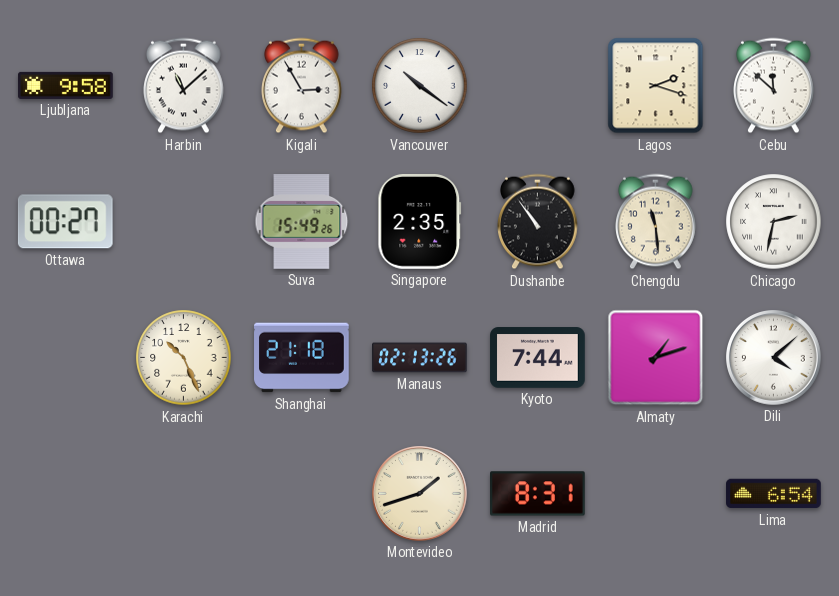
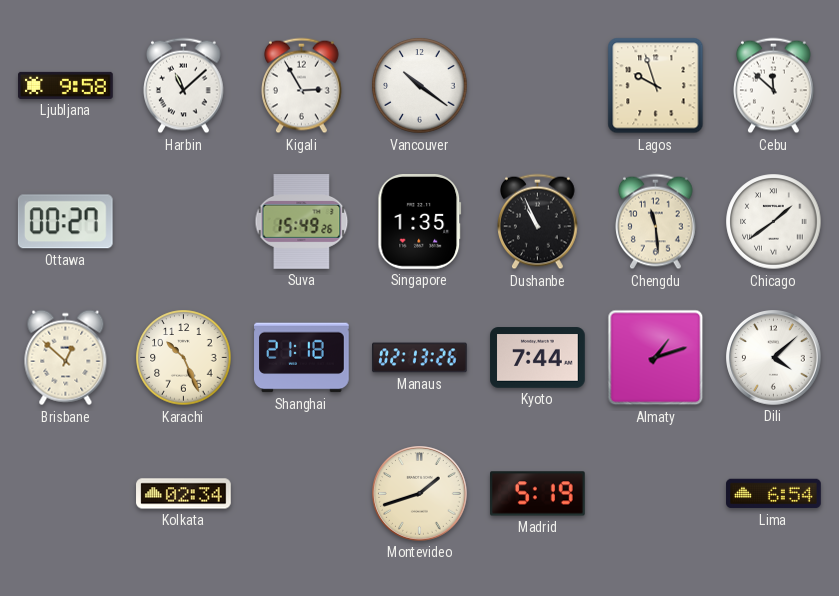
Lagos: 2:18 -> 9:57 (656, 86)
Singapore: 2:35 -> 1:35 (420, 222)
Dushanbe: 10:54 -> 10:56 (538, 222)
Chicago: 2:32 -> 1:39 (774, 222)
Brisbane: none -> 12:52 (66, 358)
Kolkata: none -> 02:34 (184, 494)
Madrid: 8:31 -> 5:19 (538, 494)
